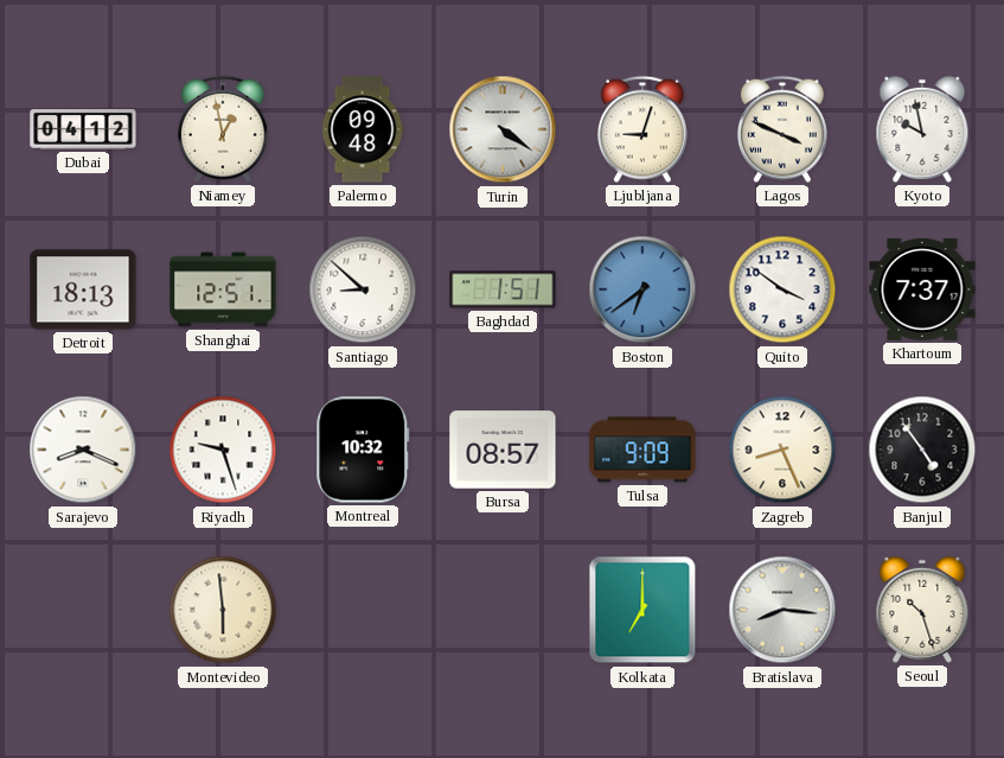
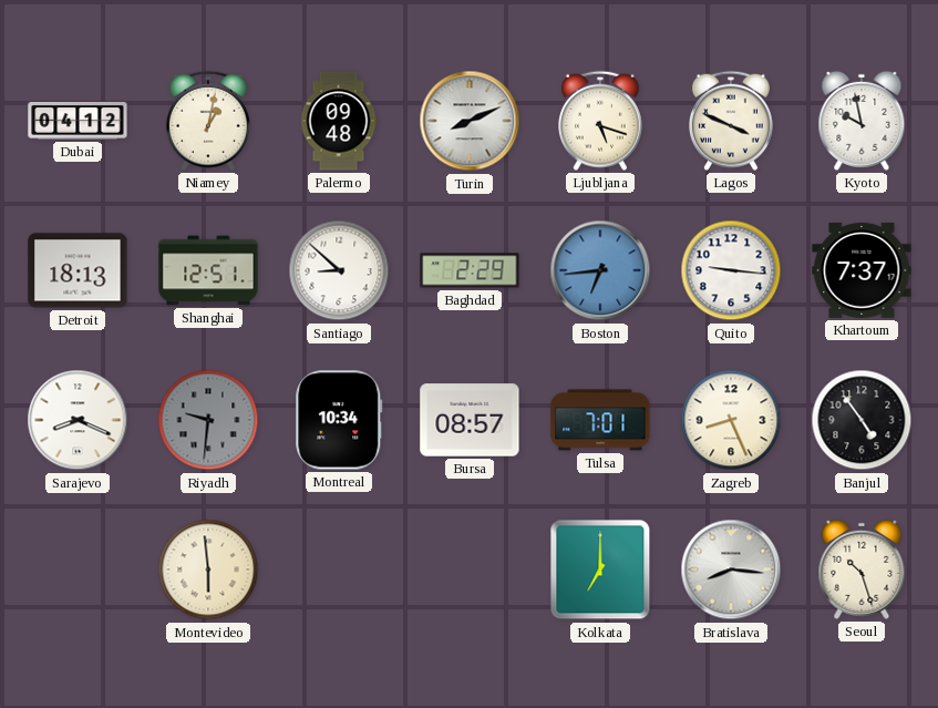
Niamey: 12:58 -> 1:02 (208, 121)
Turin: 4:21 -> 8:11 (470, 121)
Ljubljana: 9:03 -> 5:18 (600, 121)
Baghdad: 1:51 -> 2:29 (470, 270)
Boston: 6:39 -> 6:44 (600, 270)
Quito: 3:51 -> 9:16 (731, 270)
Riyadh: 9:27 -> 9:31 (208, 420)
Riyadh dial: white -> grey (208, 420)
Montreal: 10:32 -> 10:34 (339, 420)
Tulsa: 9:09 -> 7:01 (600, 420)
